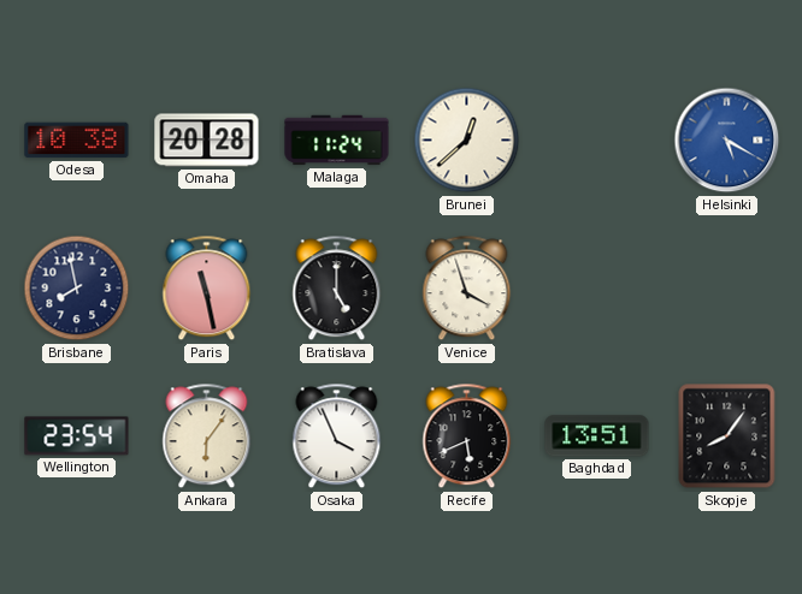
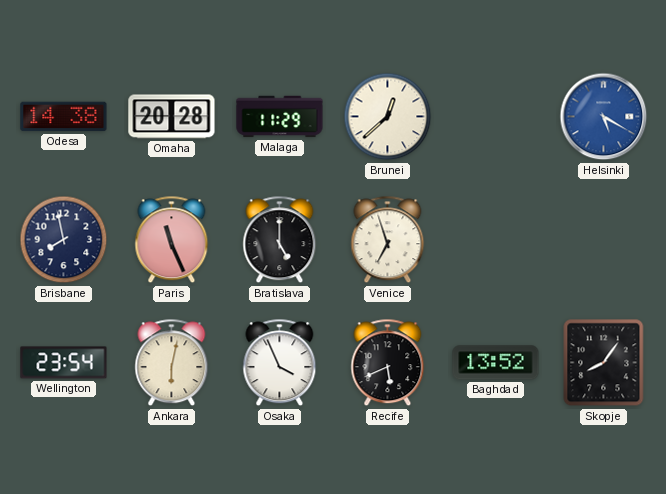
Odesa: 10:38 -> 14:38 (64, 117)
Malaga: 11:24 -> 11:29 (280, 117)
Paris: 11:28 -> 11:26 (172, 240)
Venice: 3:57 -> 6:57 (388, 240)
Ankara: 6:06 -> 6:02 (172, 363)
Baghdad: 13:51 -> 13:52 (496, 363)
